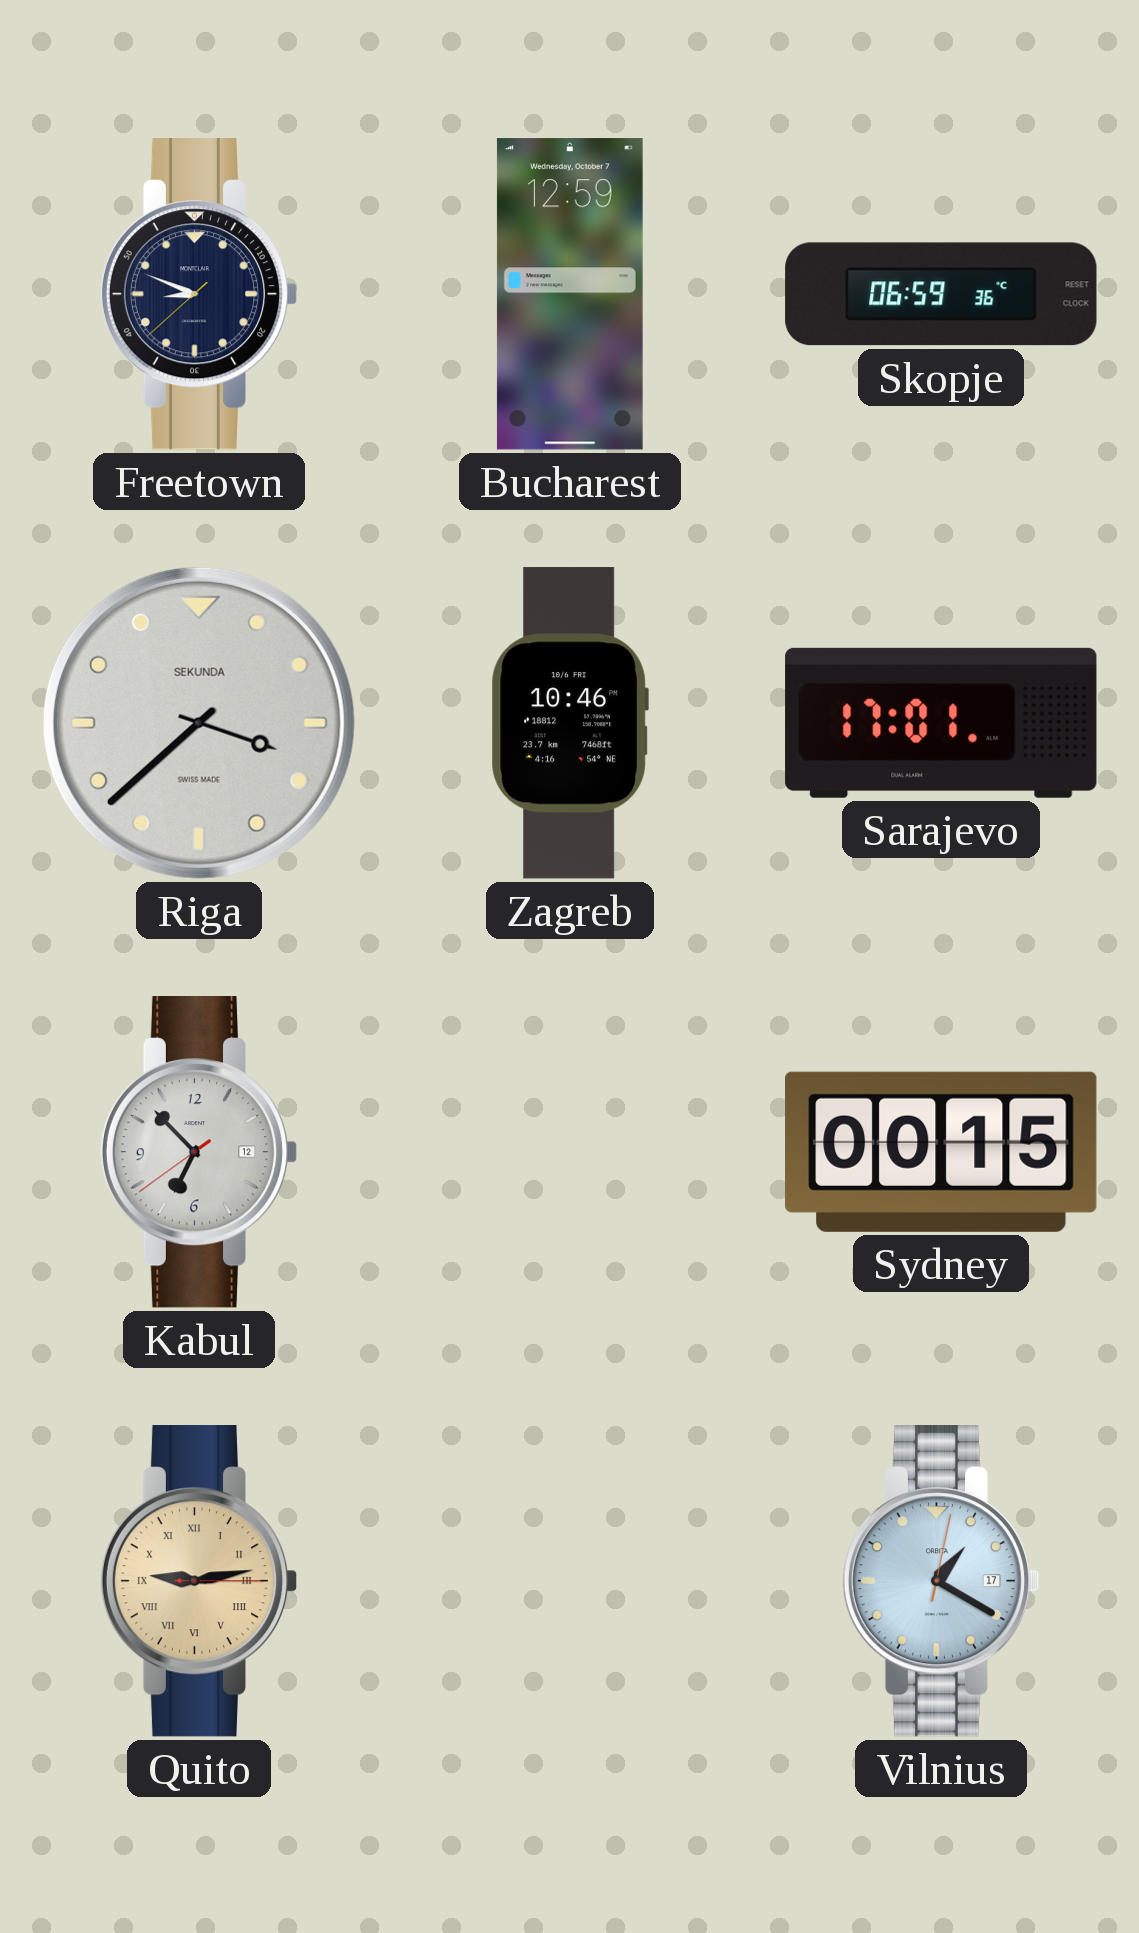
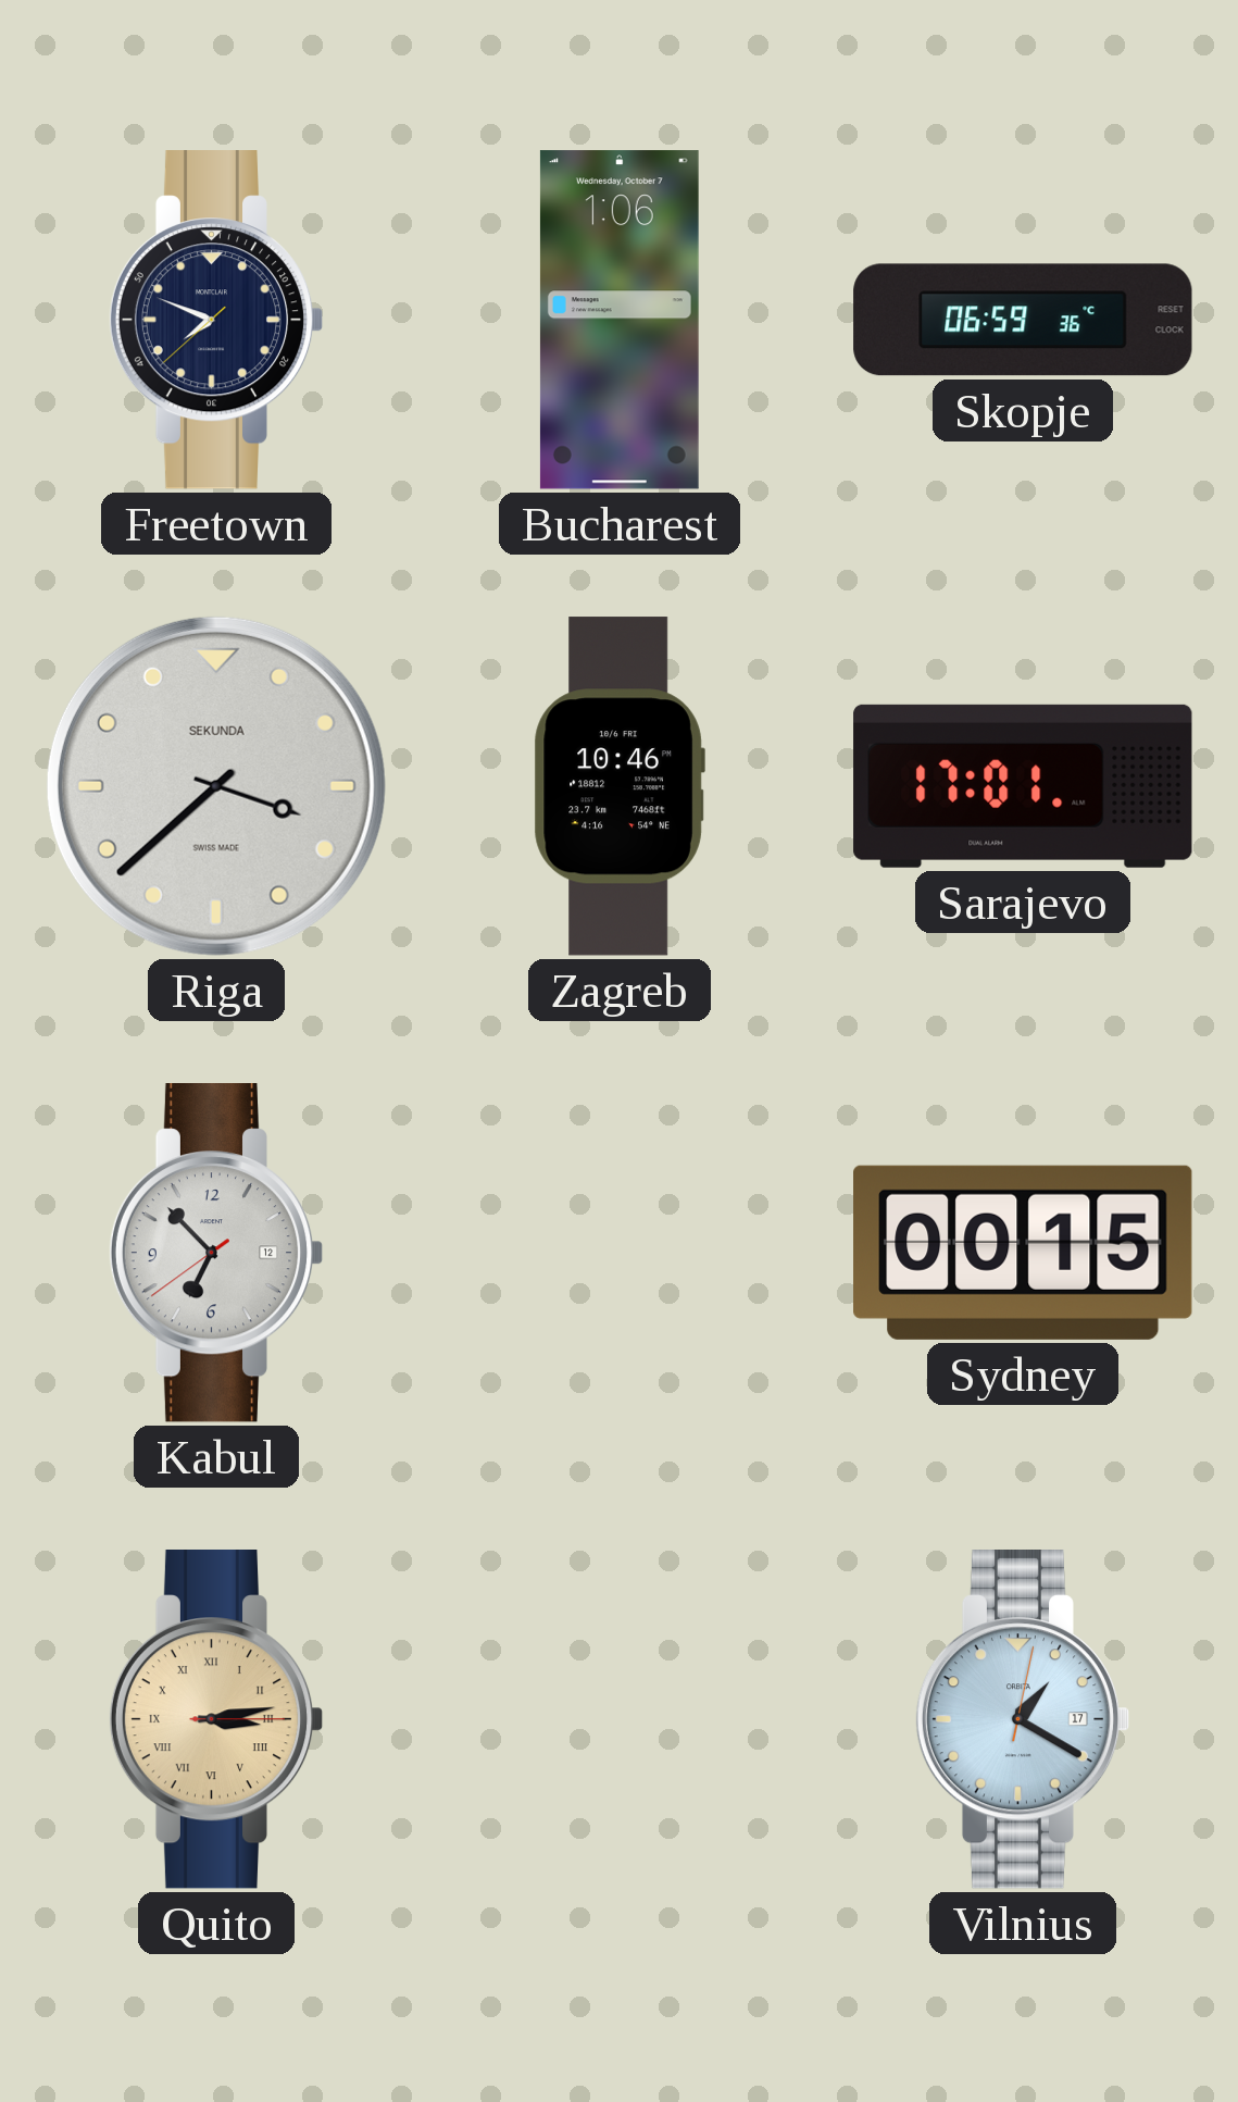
Freetown: 8:48 -> 7:48 (216, 321)
Bucharest: 12:59 -> 1:06 (620, 320)
Quito: 9:13 -> 3:13 (216, 1720)
